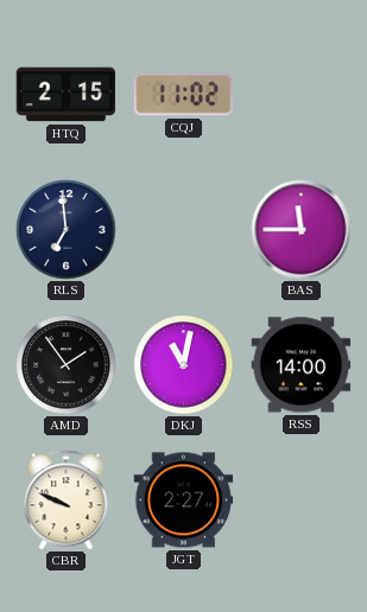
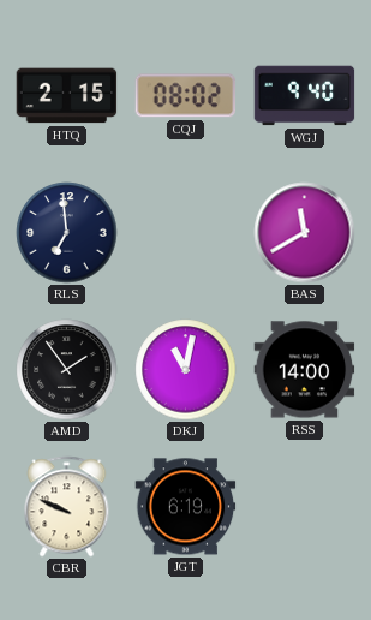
CQJ: 11:02 -> 08:02 (186, 96)
WGJ: none -> 9:40 (305, 96)
BAS: 11:45 -> 11:40 (305, 233)
JGT: 2:27 -> 6:19 (186, 507)
